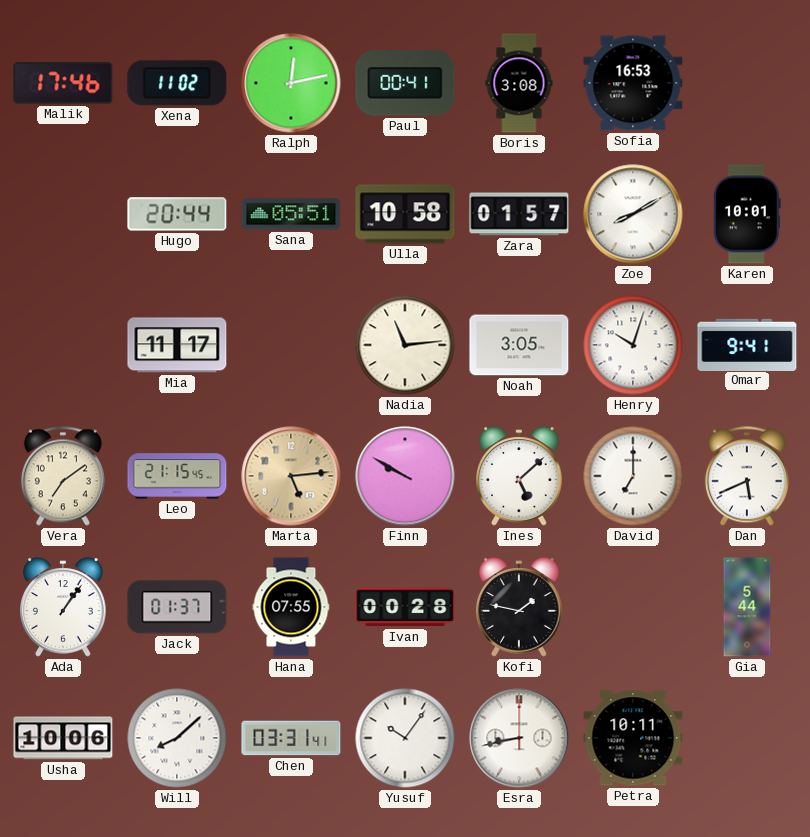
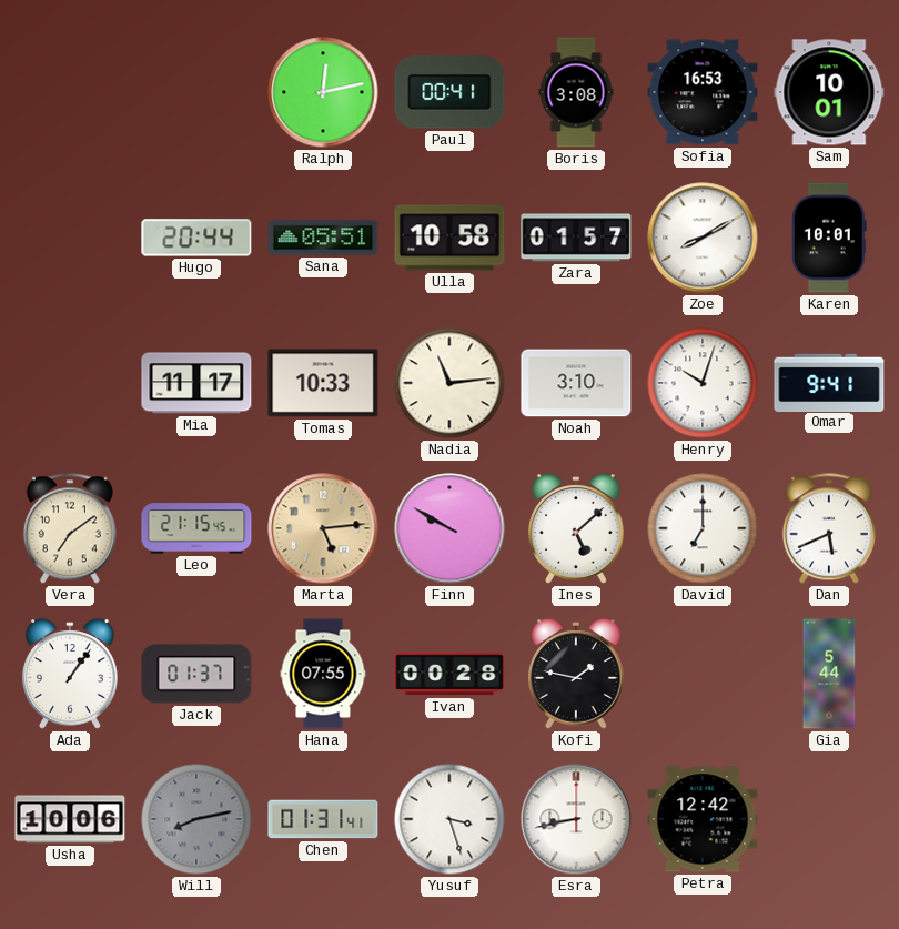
Malik: 17:46 -> none (63, 83)
Xena: 11:02 -> none (177, 83)
Sam: none -> 10:01 (829, 92)
Tomas: none -> 10:33 (323, 383)
Noah: 3:05 -> 3:10 (576, 383)
Will: 8:08 -> 8:13 (196, 819)
Will dial: white -> grey (196, 819)
Chen: 03:31 -> 01:31 (323, 819)
Yusuf: 10:06 -> 3:27 (449, 819)
Petra: 10:11 -> 12:42 (703, 819)
